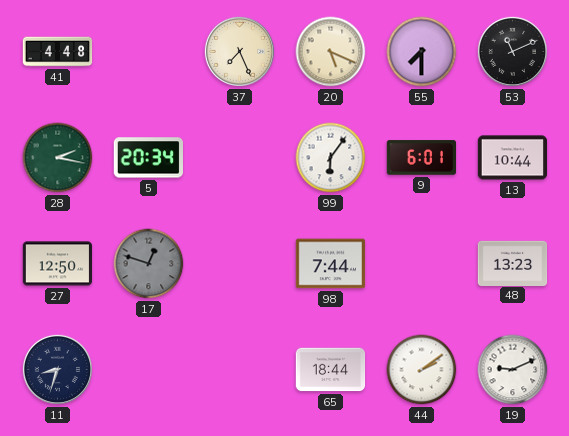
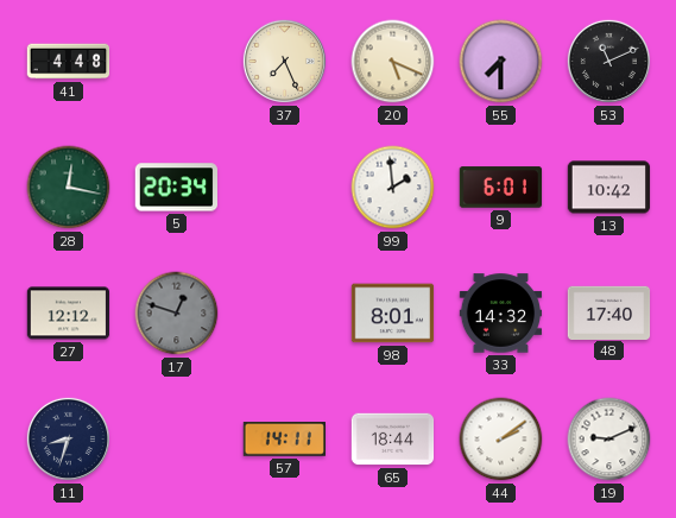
28: 2:17 -> 12:17 (69, 188)
99: 6:06 -> 1:59 (393, 188)
13: 10:44 -> 10:42 (609, 188)
27: 12:50 -> 12:12 (69, 314)
98: 7:44 -> 8:01 (393, 314)
33: none -> 14:32 (501, 314)
48: 13:23 -> 17:40 (609, 312)
57: none -> 14:11 (284, 440)
